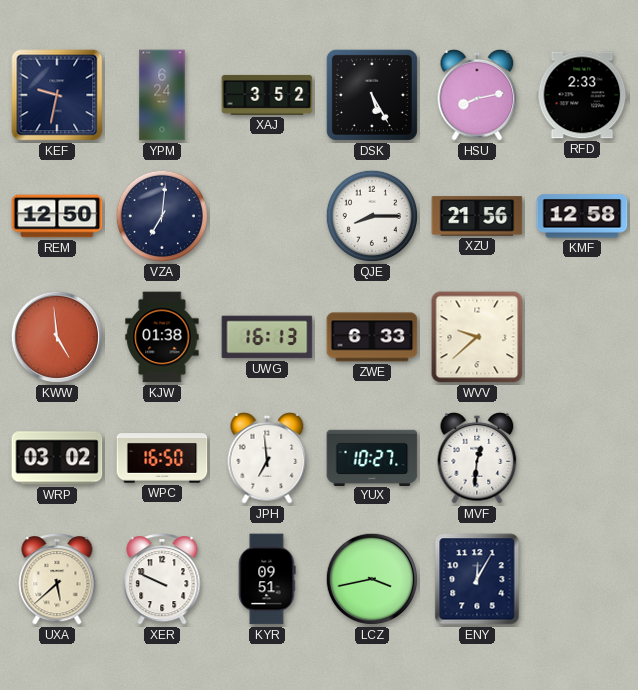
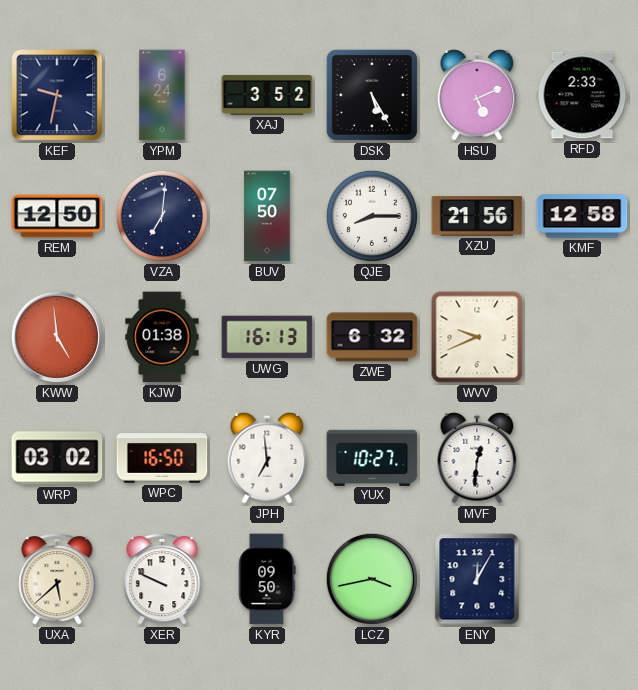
HSU: 8:13 -> 5:11 (477, 95)
BUV: none -> 07:50 (267, 216)
ZWE: 6:33 -> 6:32 (372, 337)
WVV: 9:38 -> 9:41 (477, 337)
KYR: 09:51 -> 09:50 (267, 579)
